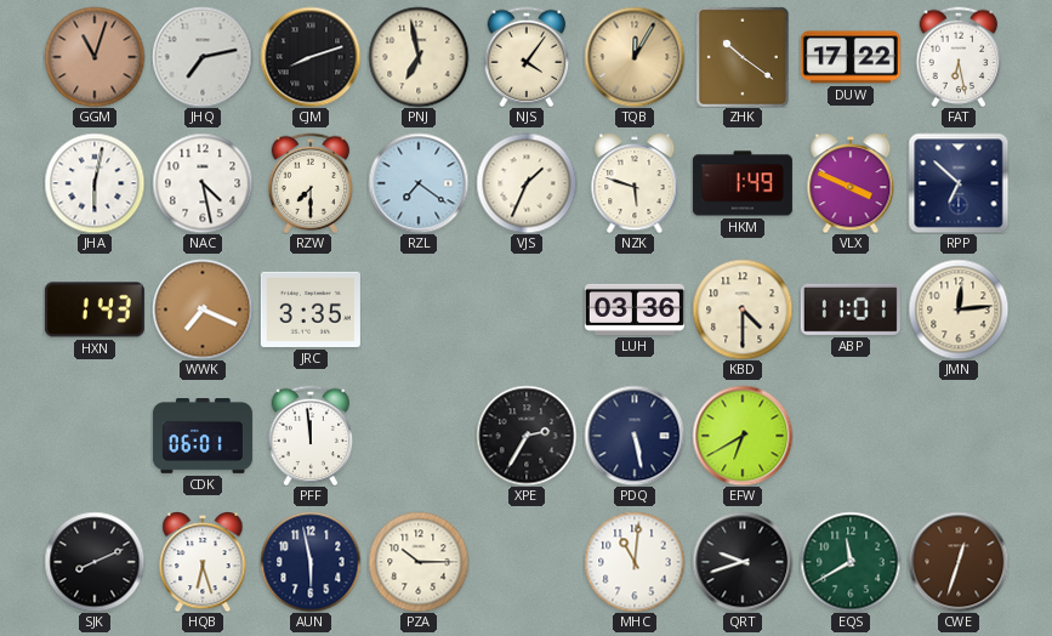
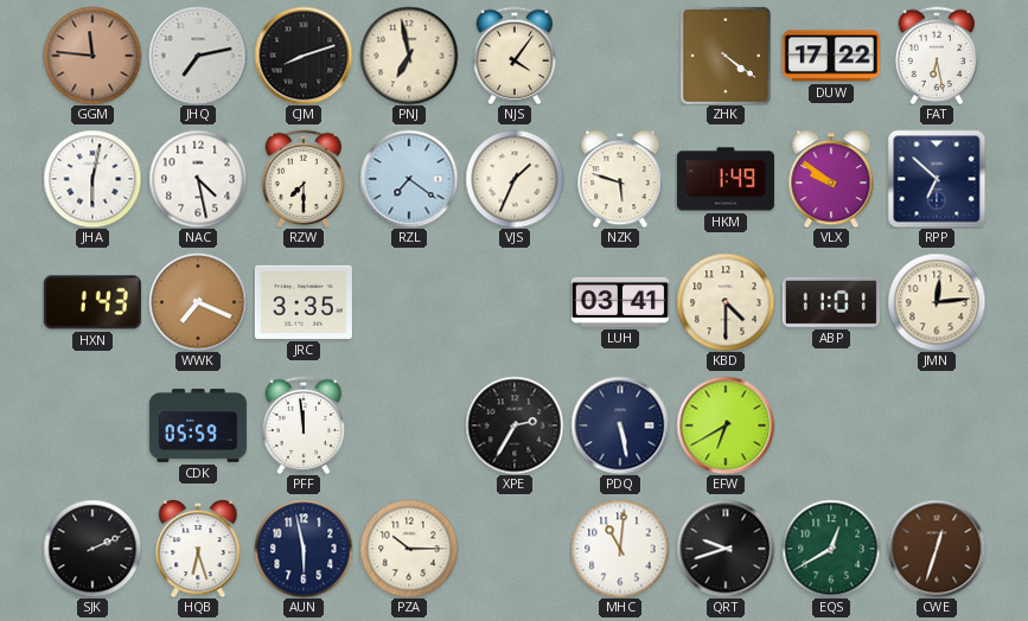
GGM: 11:03 -> 11:46 (92, 56)
TQB: 12:05 -> none (635, 57)
ZHK: 10:21 -> 4:21 (726, 56)
VLX: 3:49 -> 9:51 (831, 179)
LUH: 03:36 -> 03:41 (620, 302)
CDK: 06:01 -> 05:59 (198, 427)
SJK: 8:11 -> 2:11 (92, 549)
EQS: 11:40 -> 12:40 (831, 549)
